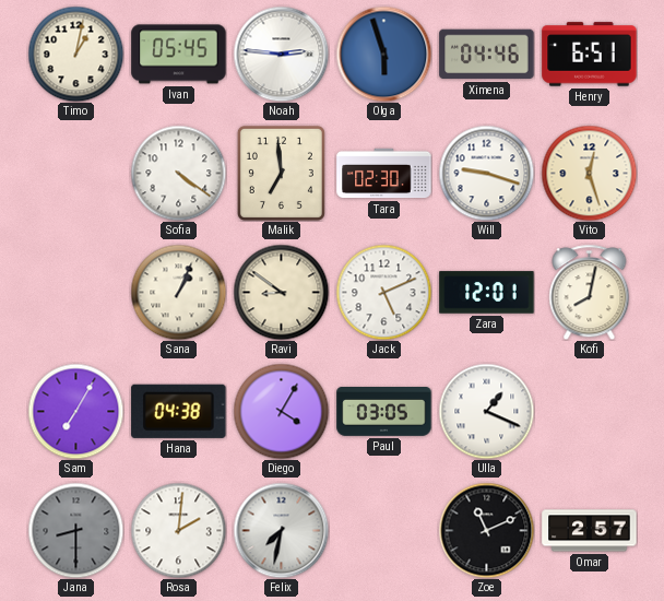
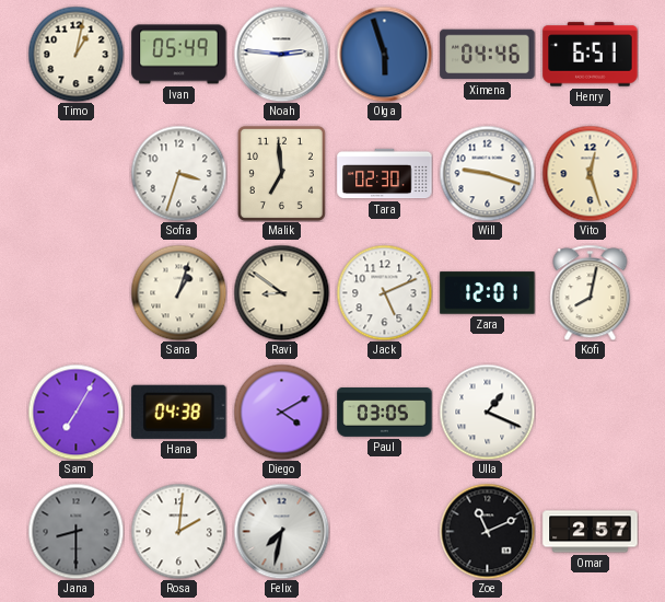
Ivan: 05:45 -> 05:49 (179, 55)
Sofia: 4:21 -> 3:33 (178, 173)
Sana: 1:04 -> 1:03 (178, 292)
Diego: 4:05 -> 4:10 (281, 412)
